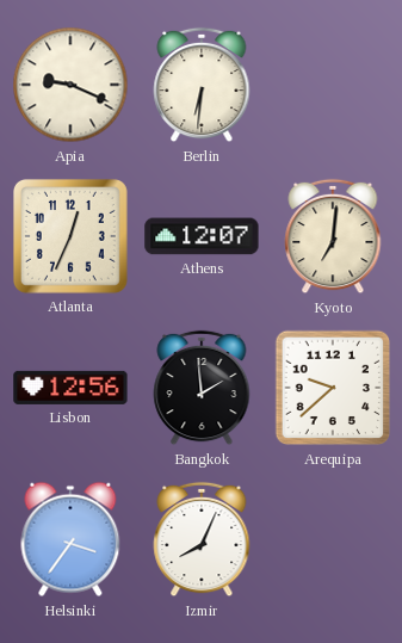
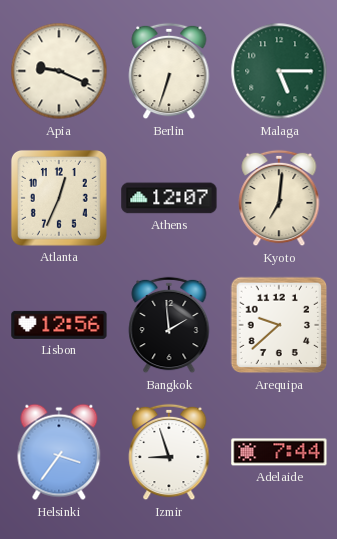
Berlin: 6:31 -> 6:33 (169, 71)
Malaga: none -> 5:15 (279, 71)
Izmir: 8:04 -> 8:57 (169, 452)
Adelaide: none -> 7:44 (279, 452)
